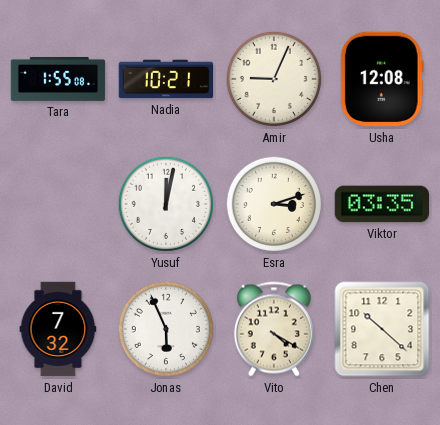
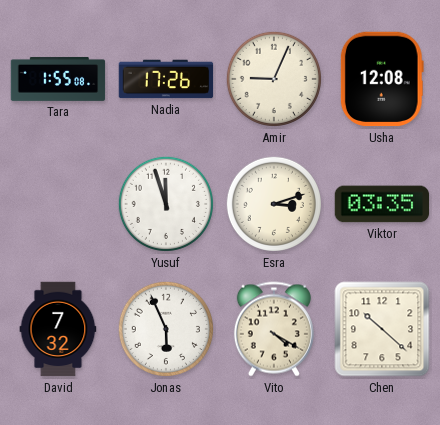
Nadia: 10:21 -> 17:26 (166, 79)
Yusuf: 12:02 -> 11:57 (166, 204)
